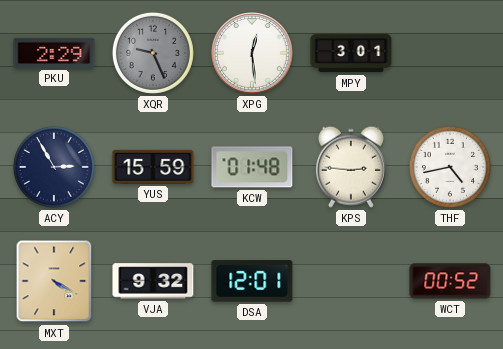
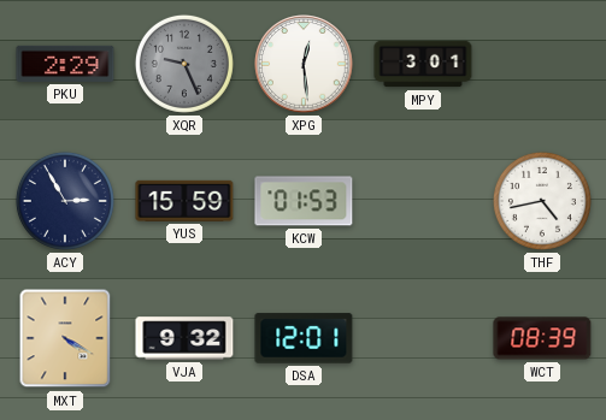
KCW: 01:48 -> 01:53 (304, 201)
KPS: 2:46 -> none (351, 167)
WCT: 00:52 -> 08:39 (542, 338)
